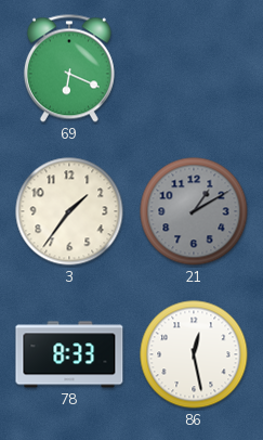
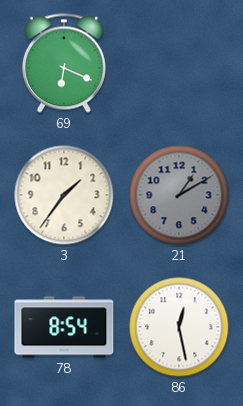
78: 8:33 -> 8:54 (64, 327)
